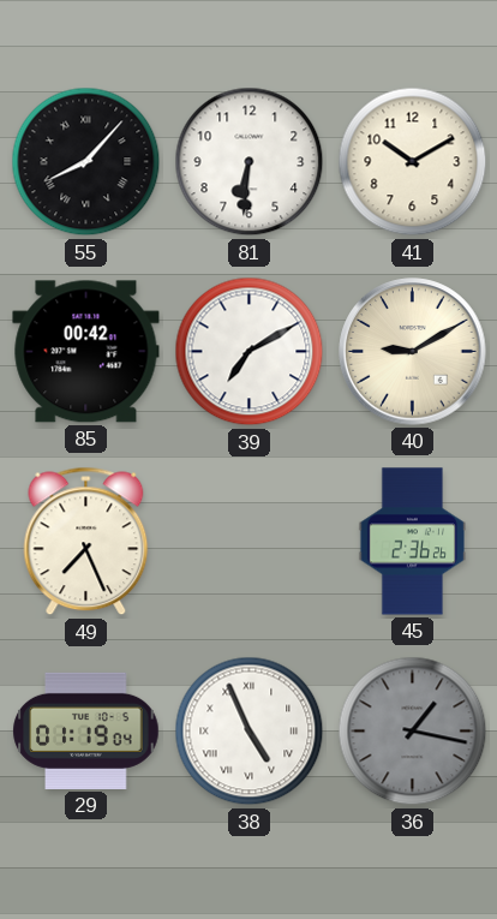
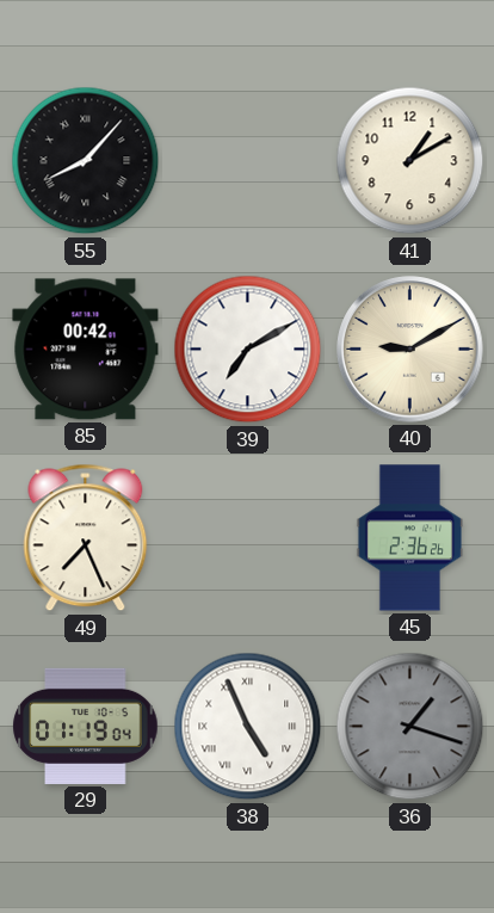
81: 6:31 -> none (250, 162)
41: 10:10 -> 1:10 (410, 161)
36: 1:17 -> 1:18 (410, 727)
